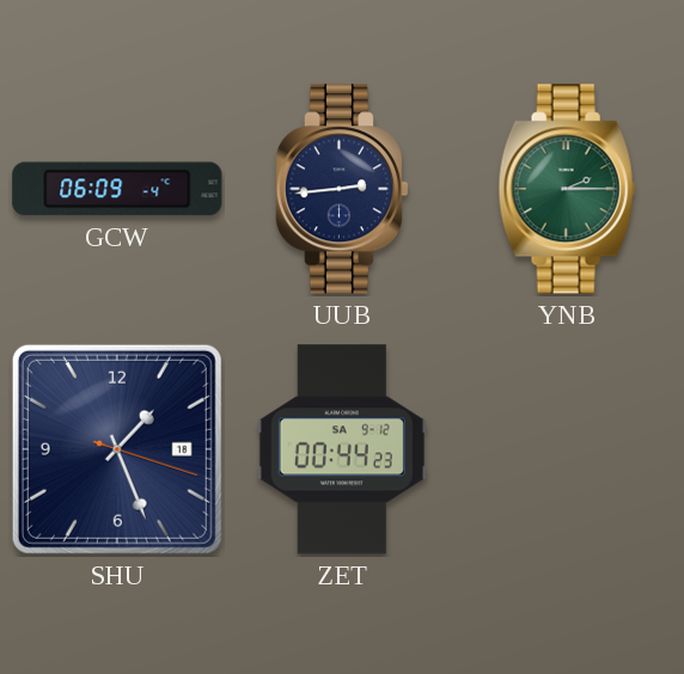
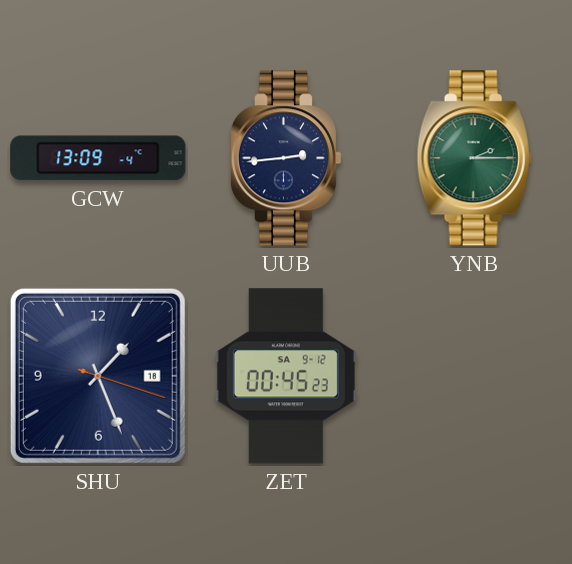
GCW: 06:09 -> 13:09 (98, 158)
ZET: 00:44 -> 00:45 (286, 376)
